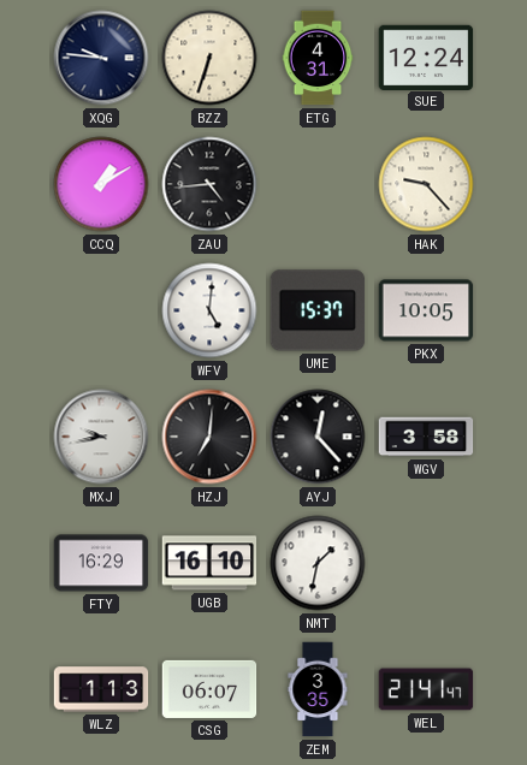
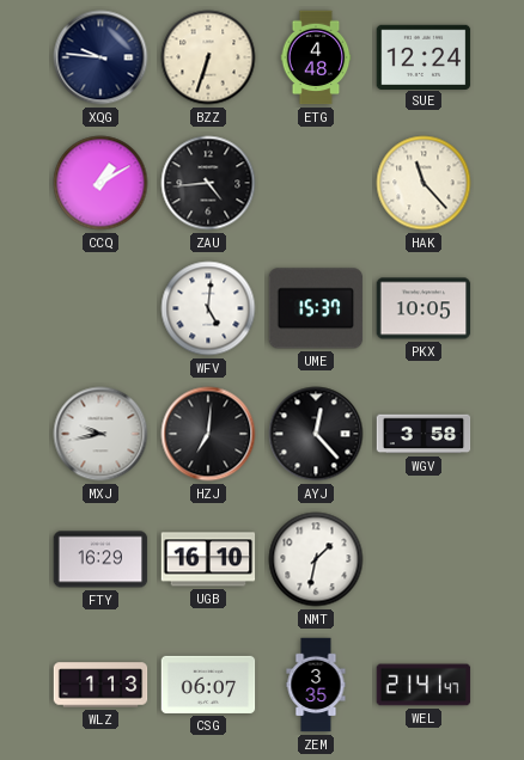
ETG: 4:31 -> 4:48 (316, 57)
HAK: 9:23 -> 11:23 (424, 183)
